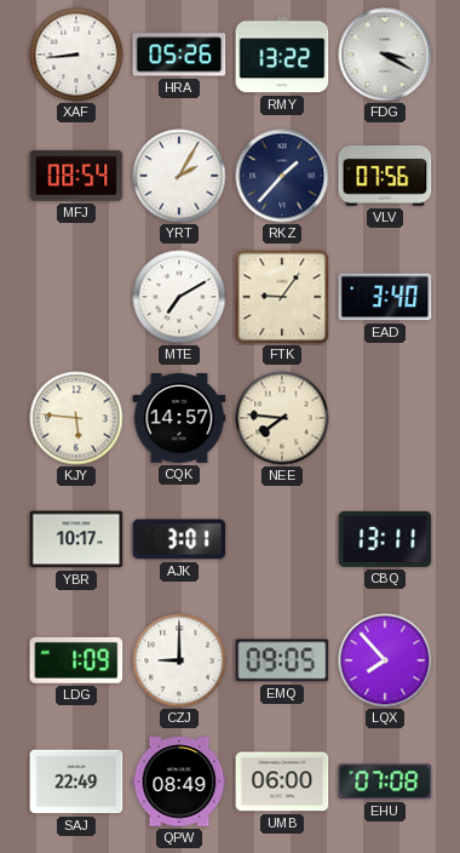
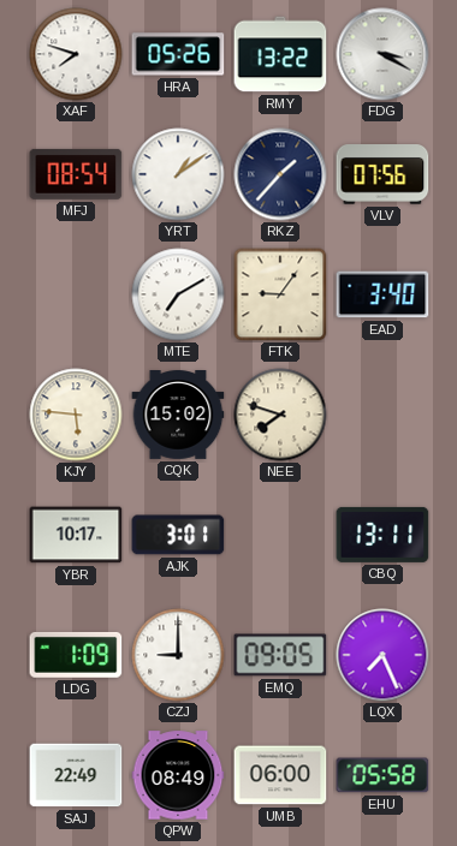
XAF: 8:44 -> 7:48 (76, 54)
YRT: 2:05 -> 1:09 (178, 174)
CQK: 14:57 -> 15:02 (178, 416)
NEE: 7:46 -> 7:48 (280, 415)
LQX: 7:53 -> 7:26 (382, 655)
EHU: 07:08 -> 05:58 (382, 775)
